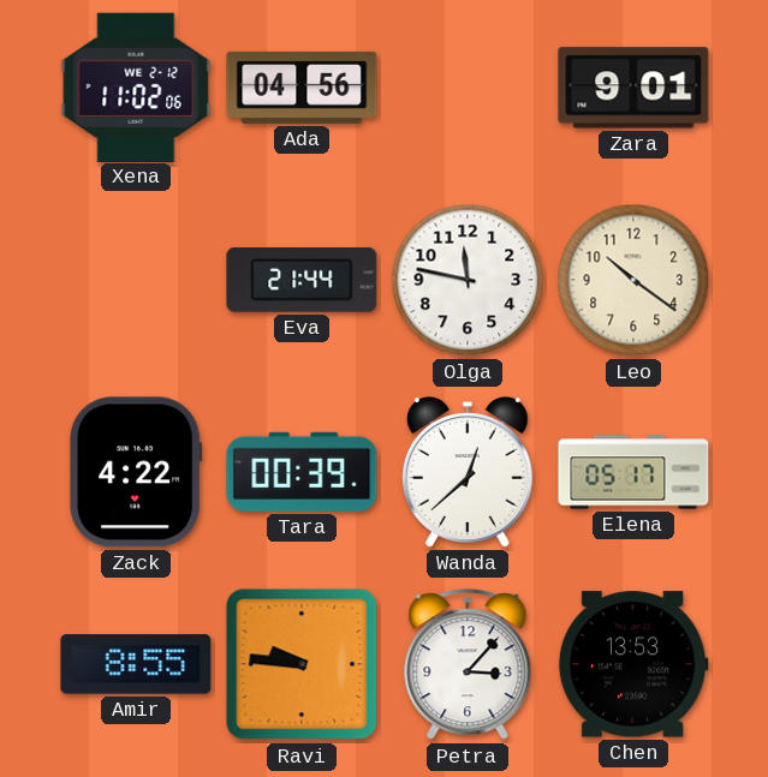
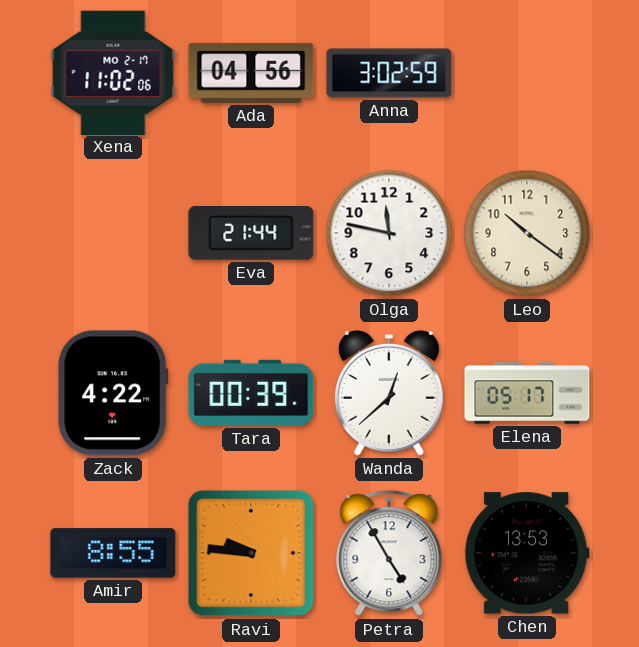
Xena date: WE 2-12 -> MO 2-17 (113, 72)
Anna: none -> 3:02 (389, 73)
Zara: 9:01 -> none (633, 88)
Petra: 3:07 -> 4:55 (389, 554)
